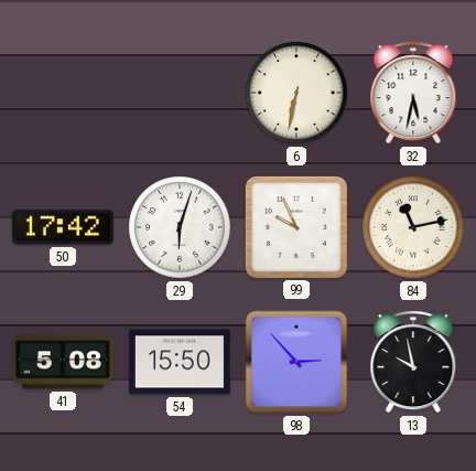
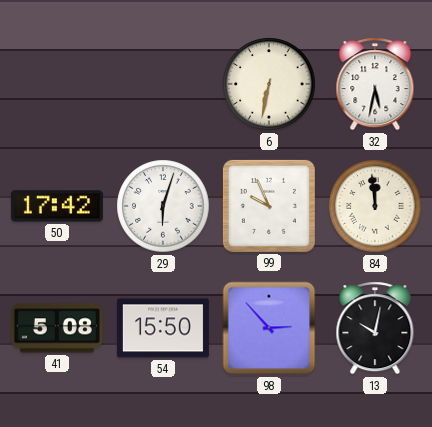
84: 11:13 -> 11:59 (375, 206)
13: 9:58 -> 10:02 (375, 328)
